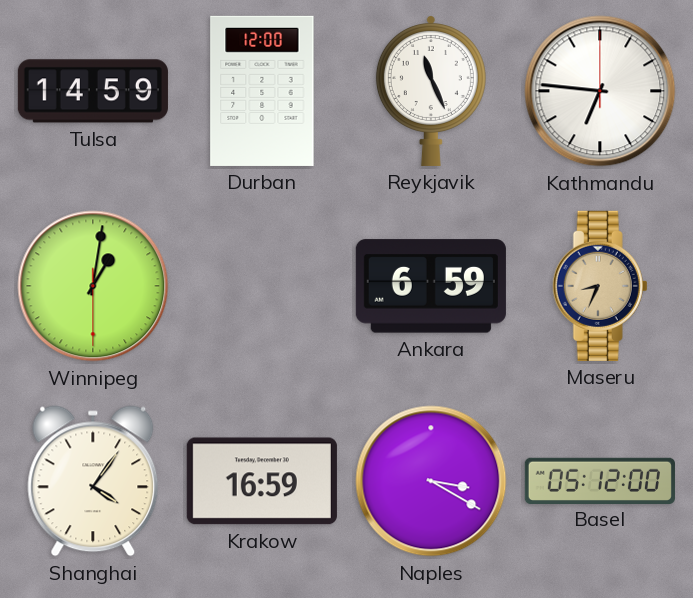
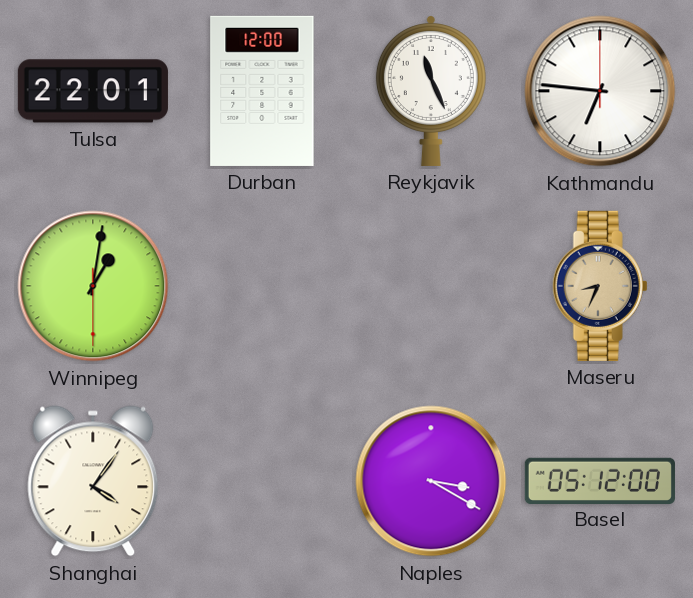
Tulsa: 14:59 -> 22:01 (93, 91)
Ankara: 6:59 -> none (431, 286)
Krakow: 16:59 -> none (262, 481)
